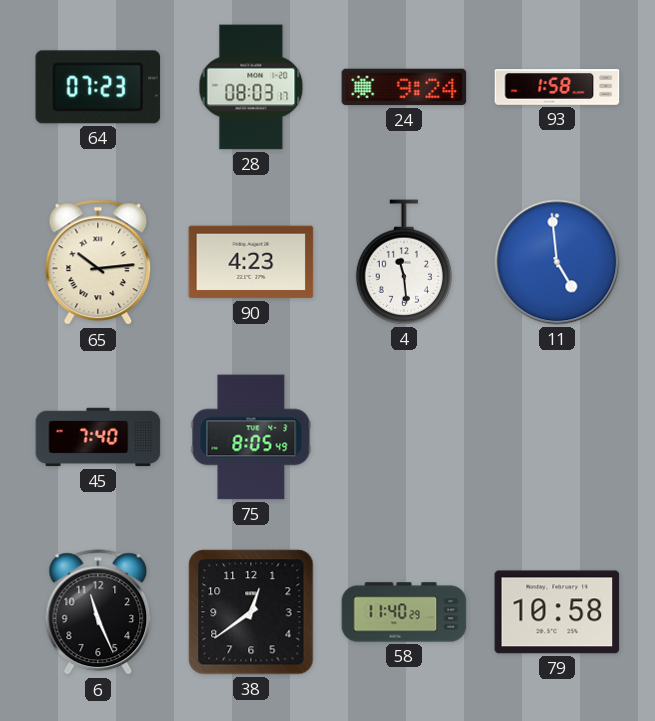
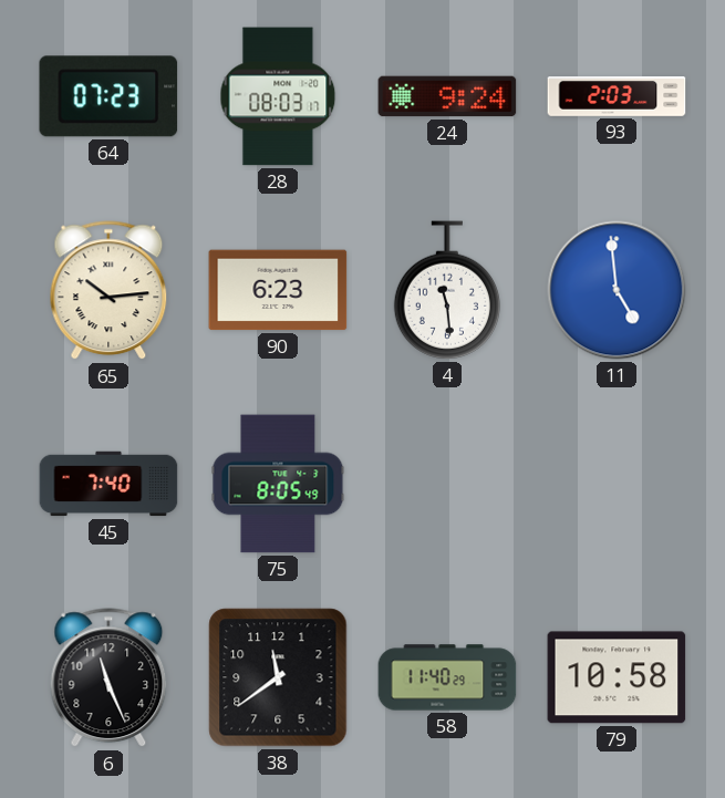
93: 1:58 -> 2:03 (617, 96)
90: 4:23 -> 6:23 (278, 290)
38: 12:39 -> 11:39 (278, 677)
